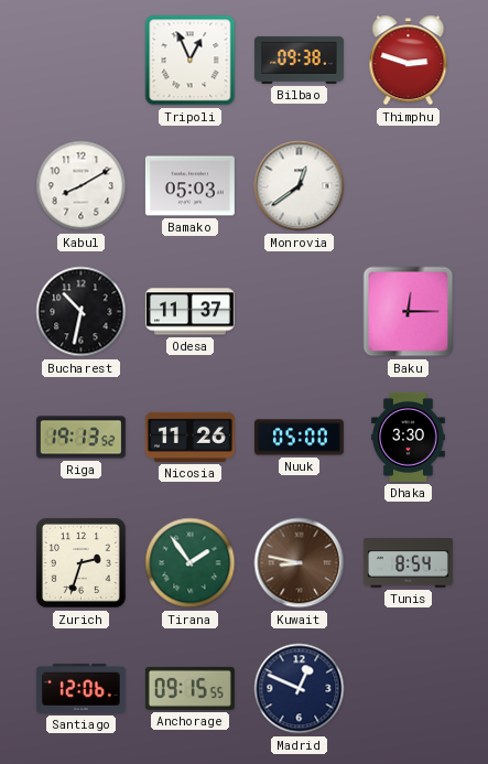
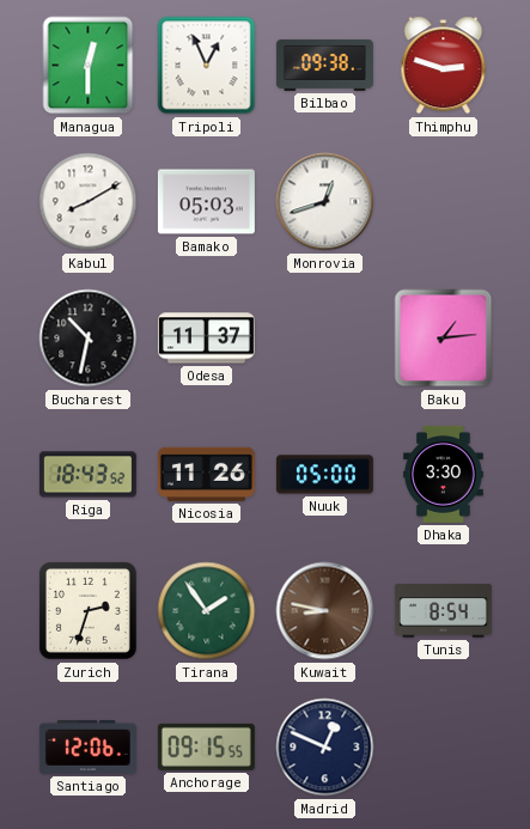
Managua: none -> 12:30 (89, 66)
Monrovia: 12:39 -> 12:42 (325, 202)
Baku: 12:15 -> 1:14 (444, 339)
Riga: 19:13 -> 18:43 (87, 475)
